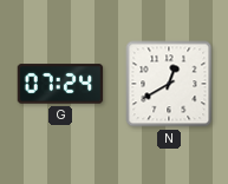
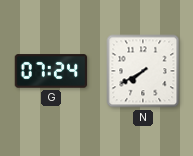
N: 12:40 -> 7:40 (143, 71)
